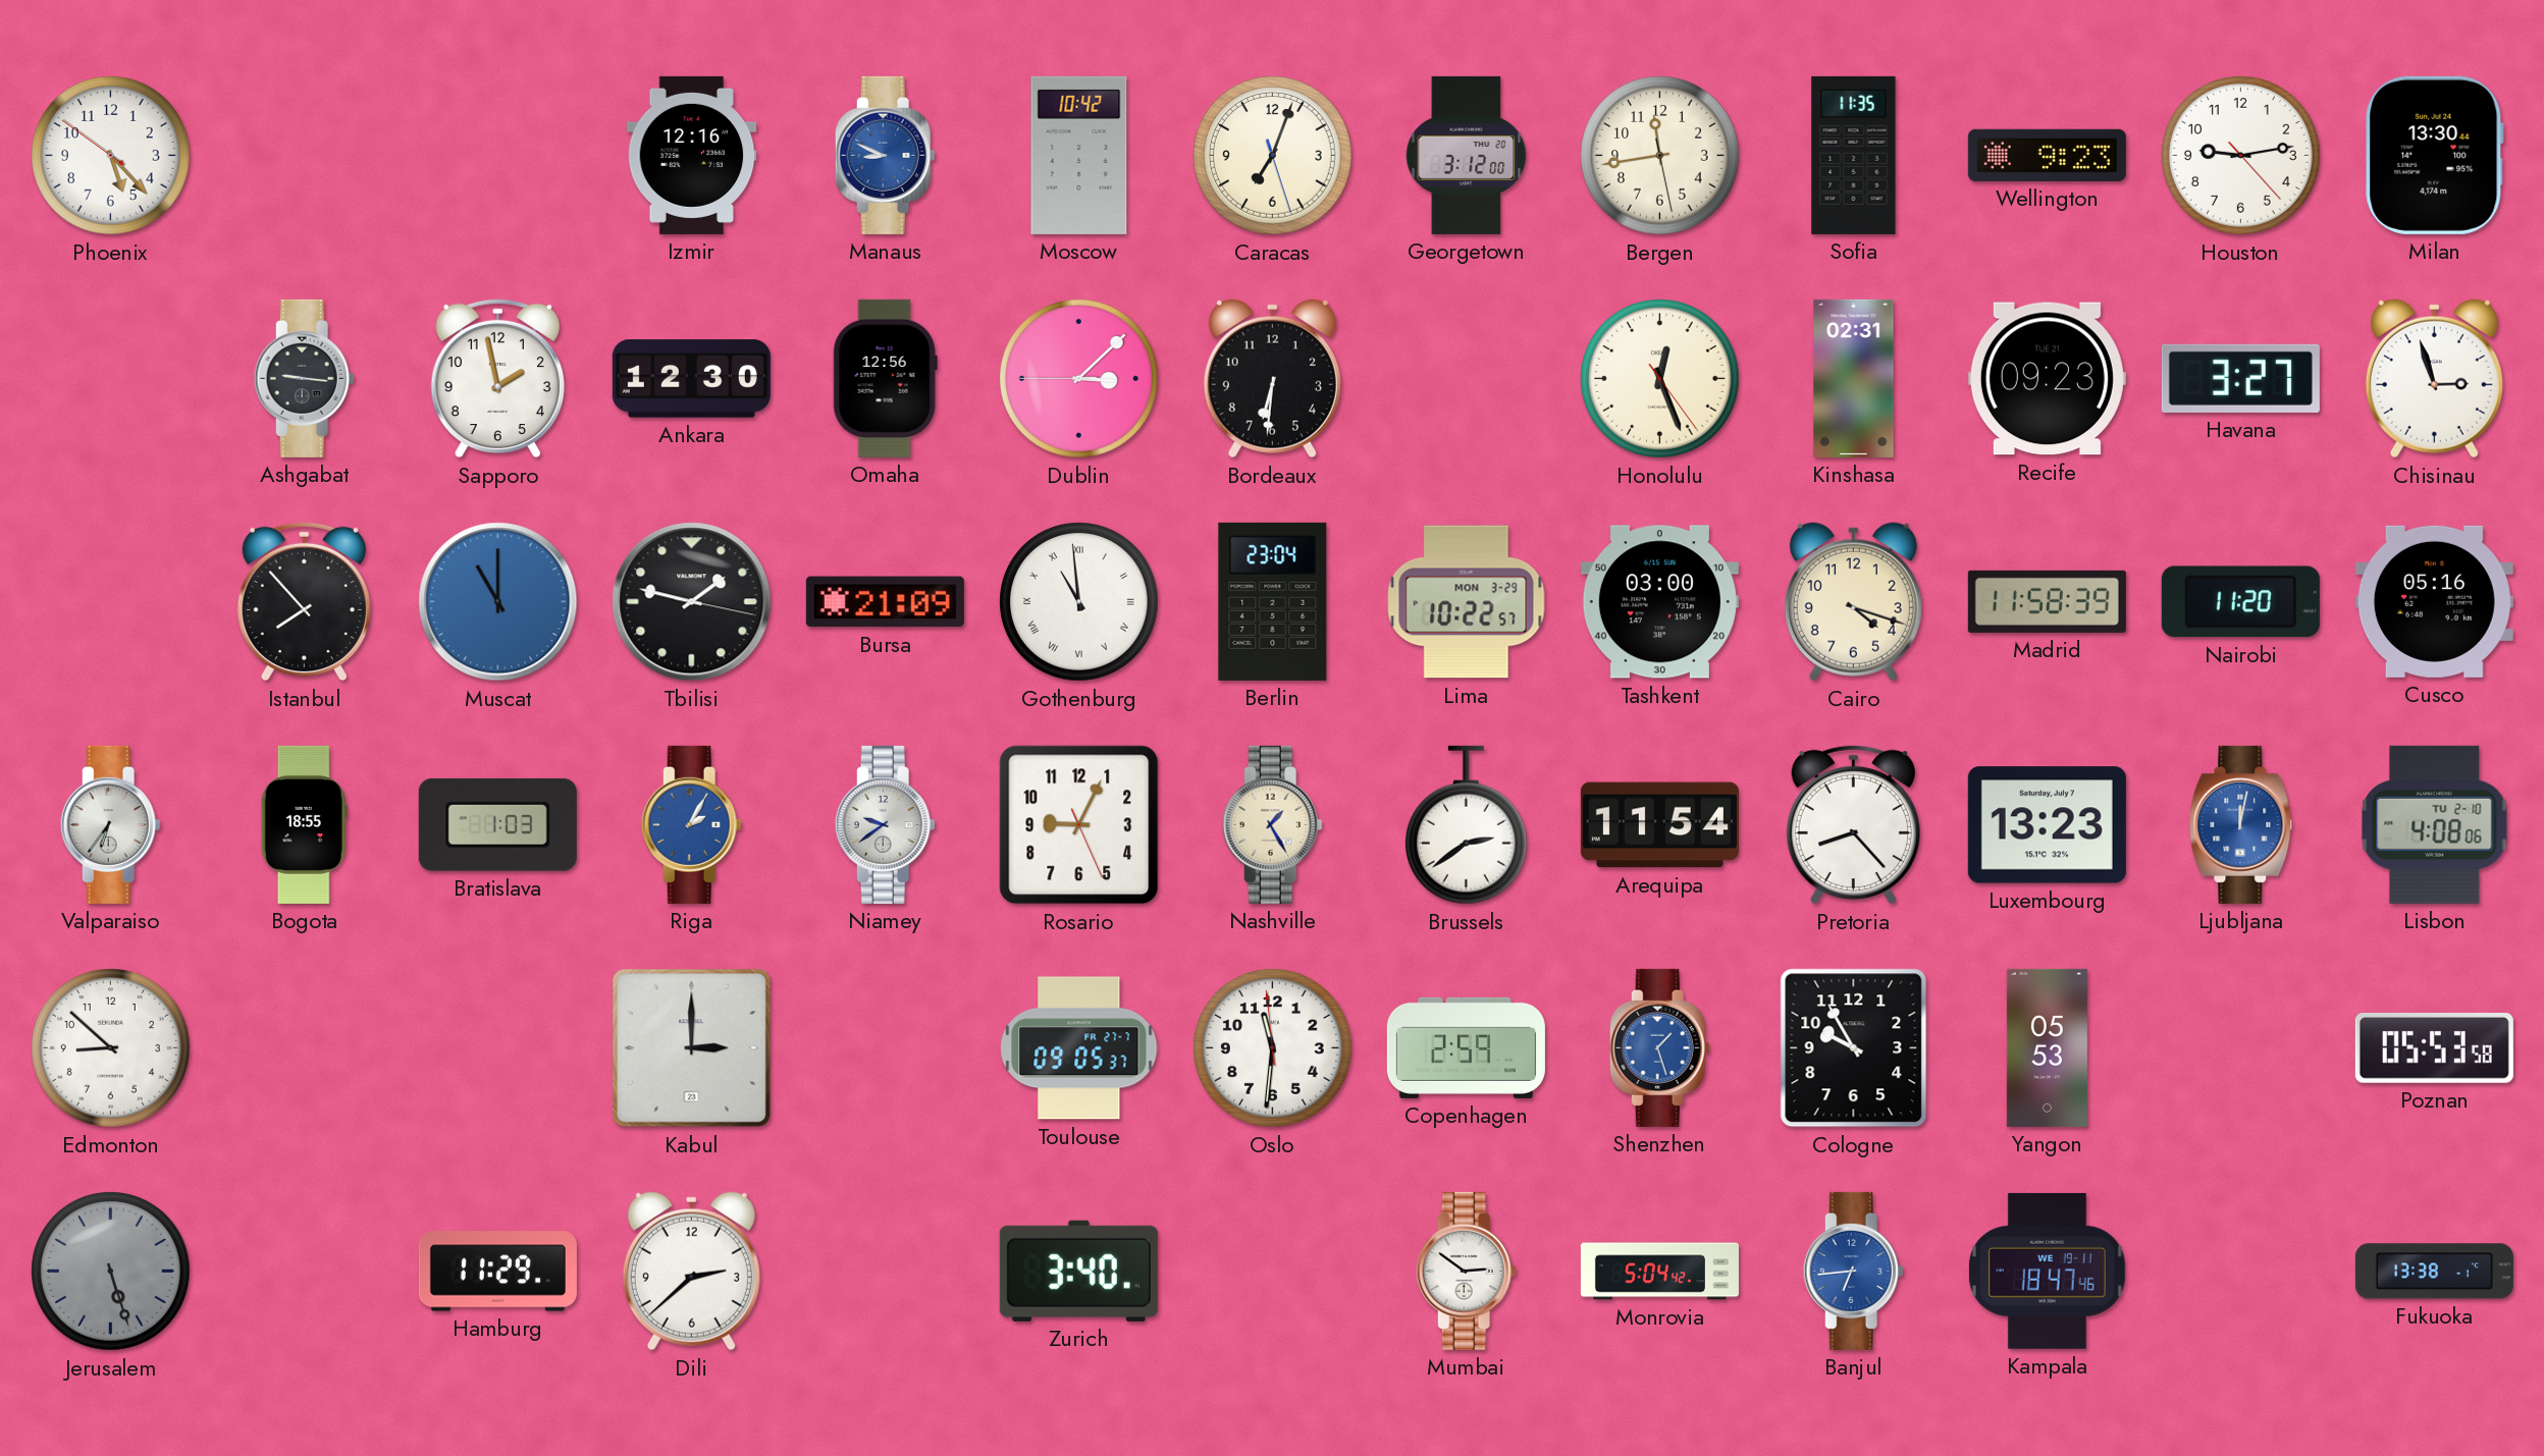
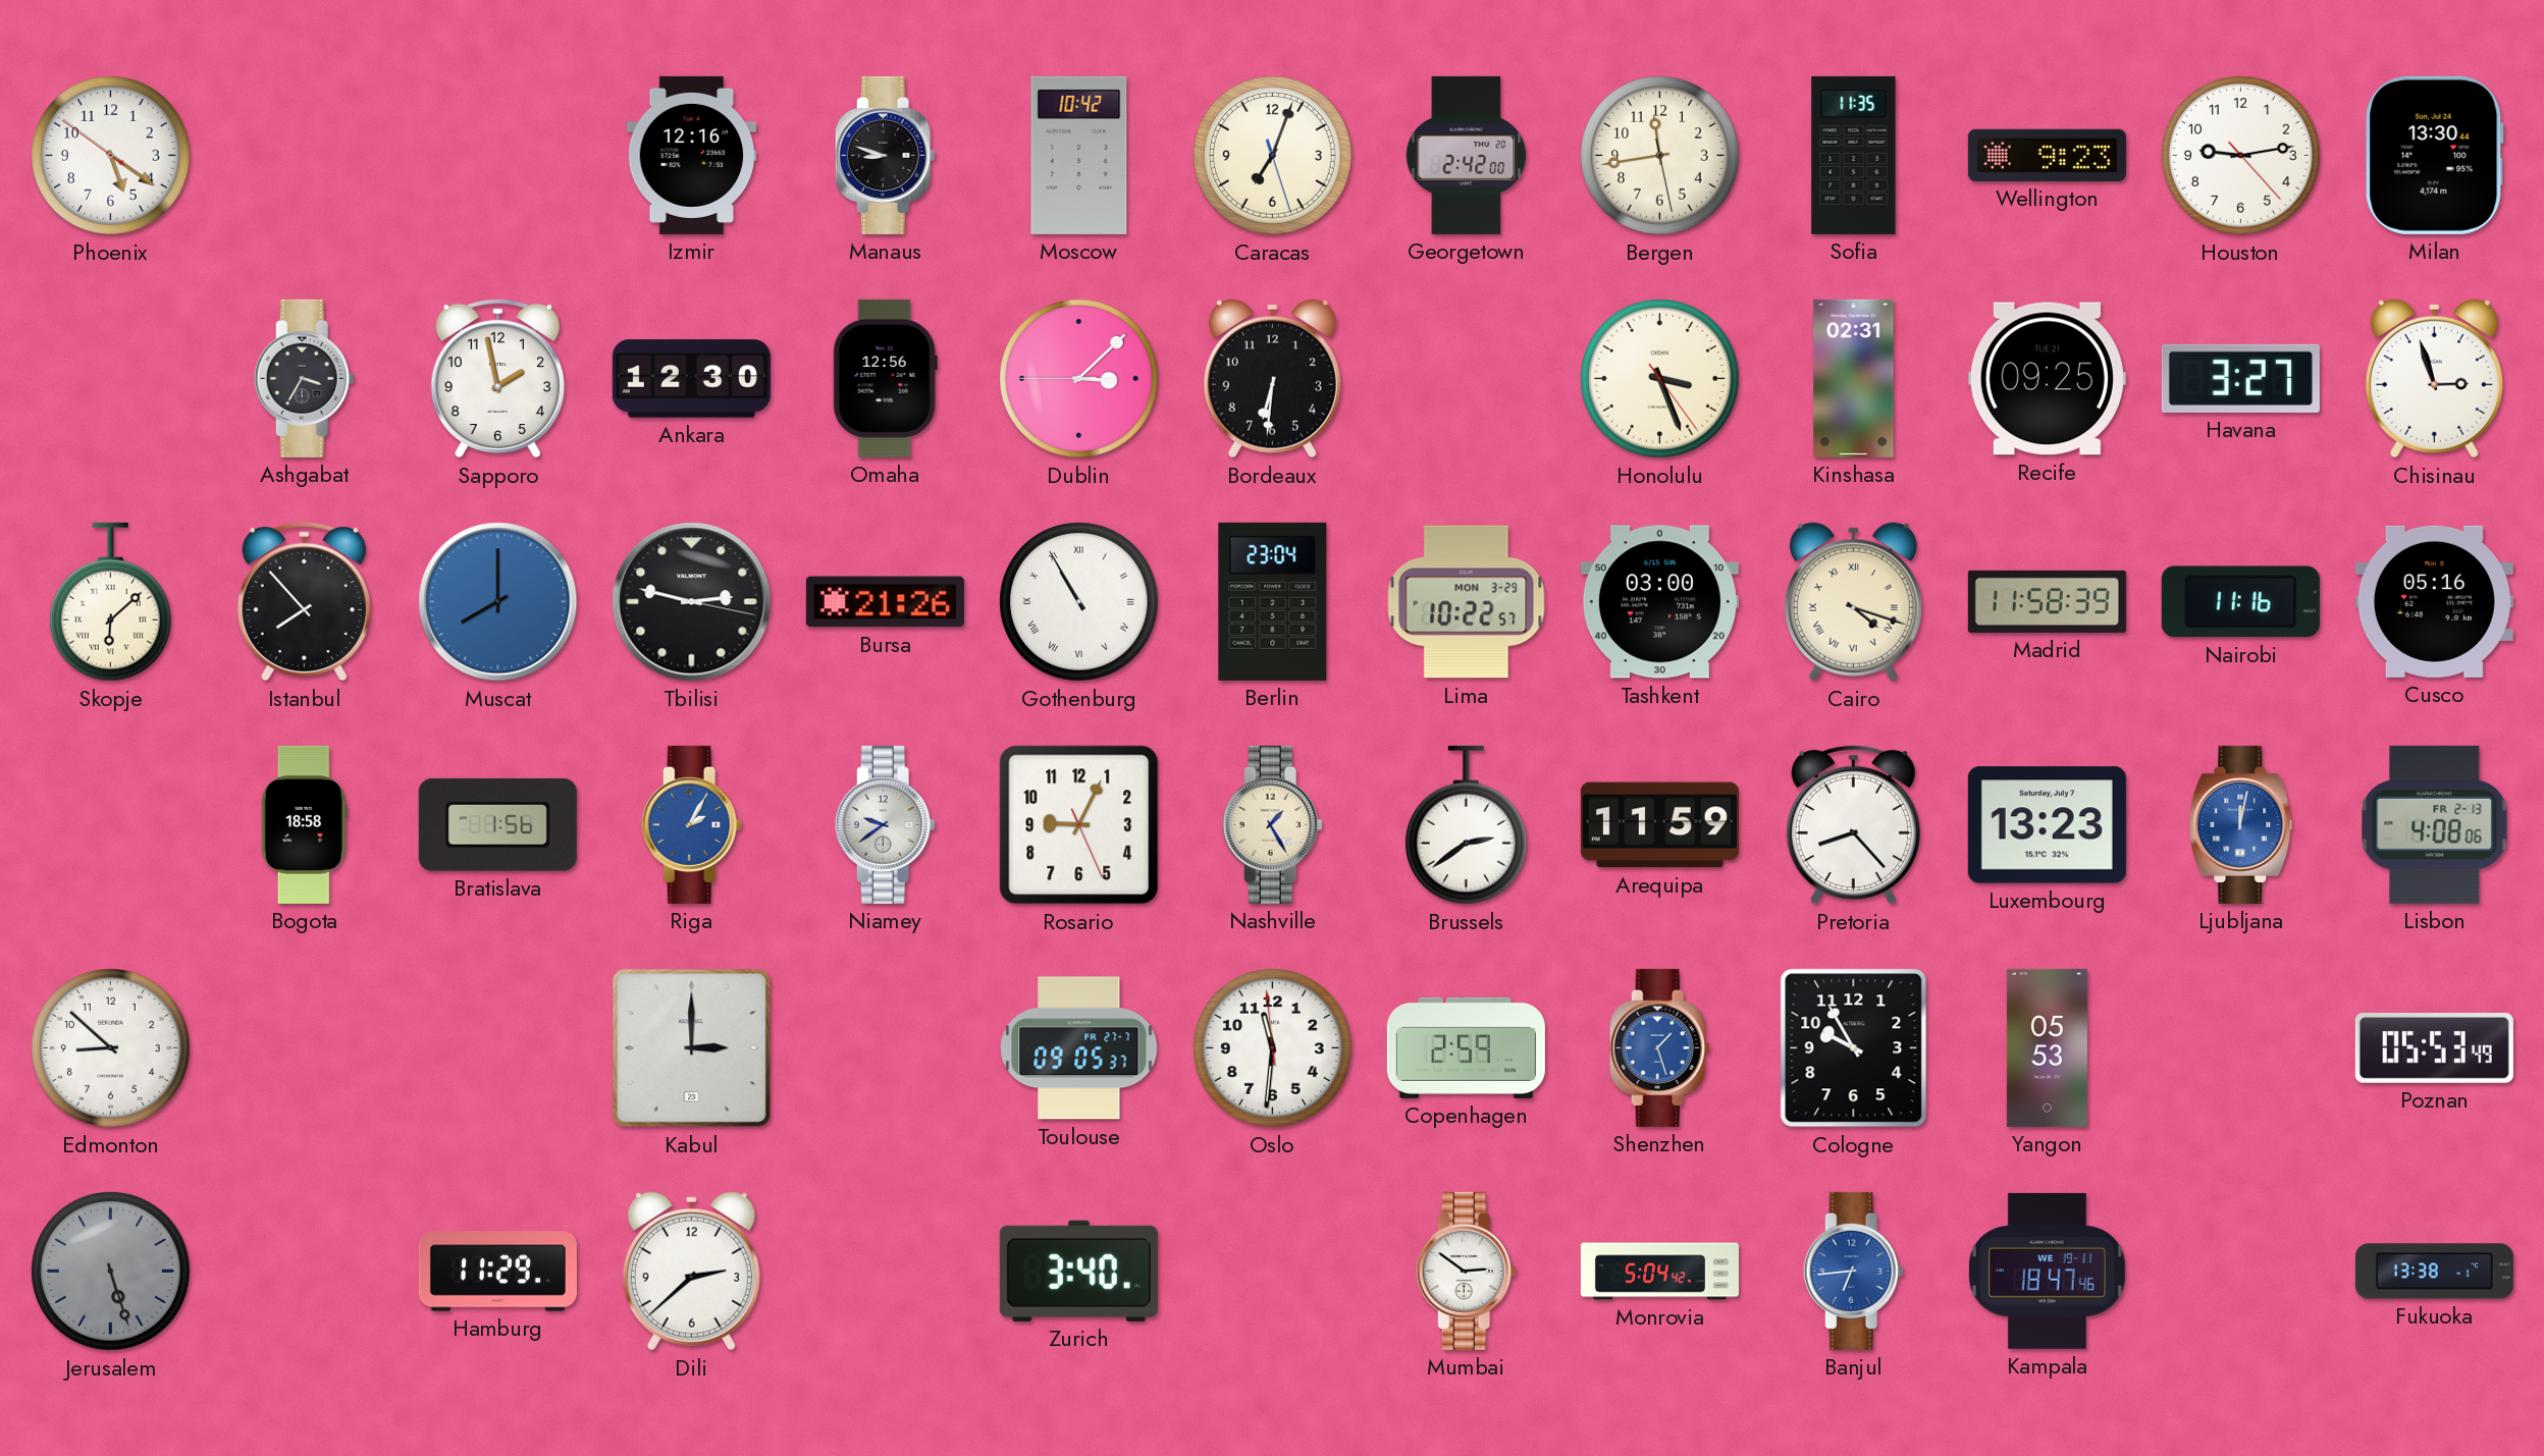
Phoenix: 5:22 -> 5:20 (111, 156)
Manaus: 8:49 -> 8:48 (885, 155)
Manaus dial: blue -> black (885, 155)
Georgetown: 3:12 -> 2:42 (1467, 155)
Ashgabat: 9:16 -> 3:35 (304, 378)
Honolulu: 12:26 -> 3:26 (1660, 379)
Recife: 09:23 -> 09:25 (2047, 379)
Skopje: none -> 6:08 (110, 602)
Muscat: 11:00 -> 8:00 (498, 602)
Tbilisi: 1:47 -> 2:47 (692, 602)
Bursa: 21:09 -> 21:26 (885, 602)
Gothenburg: 10:59 -> 10:55 (1079, 602)
Cairo numerals: Arabic -> Roman (1853, 602)
Nairobi: 11:20 -> 11:16 (2240, 602)
Valparaiso: 6:36 -> none (110, 824)
Bogota: 18:55 -> 18:58 (304, 824)
Bratislava: 1:03 -> 1:56 (497, 824)
Arequipa: 11:54 -> 11:59 (1659, 825)
Lisbon date: TU 2-10 -> FR 2-13 (2435, 824)
Poznan: 05:53:58 -> 05:53:49 (2434, 1047)
